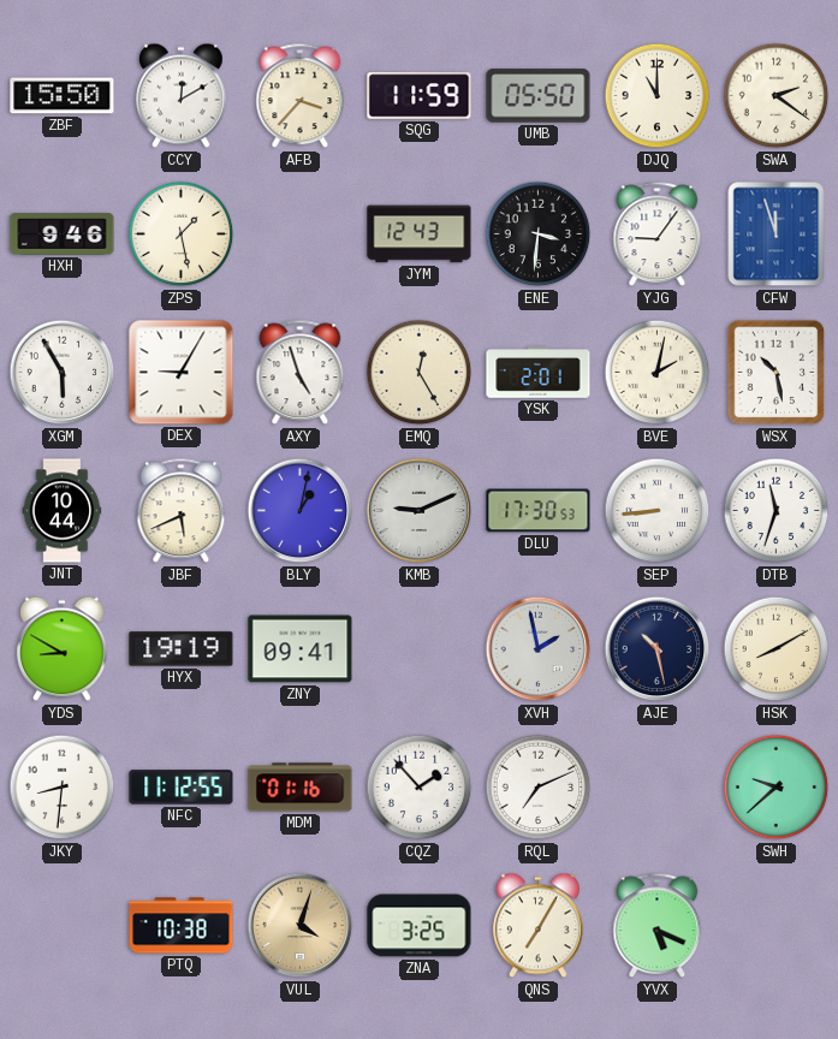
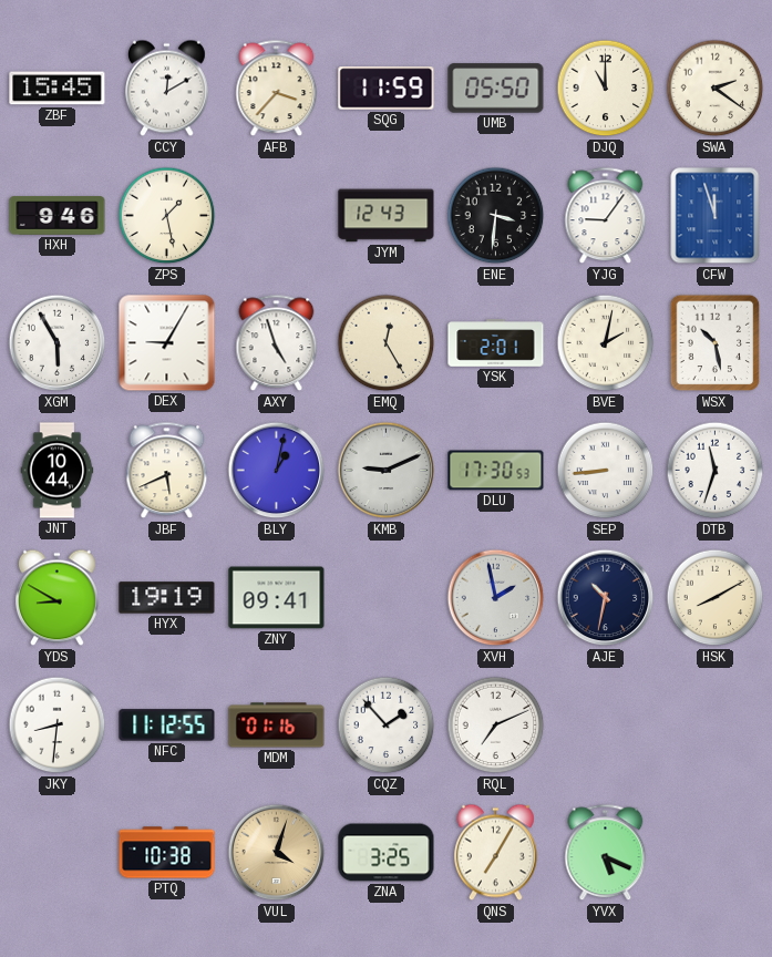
ZBF: 15:50 -> 15:45 (58, 89)
AJE: 10:28 -> 10:32 (606, 598)
SWH: 9:38 -> none (777, 788)
